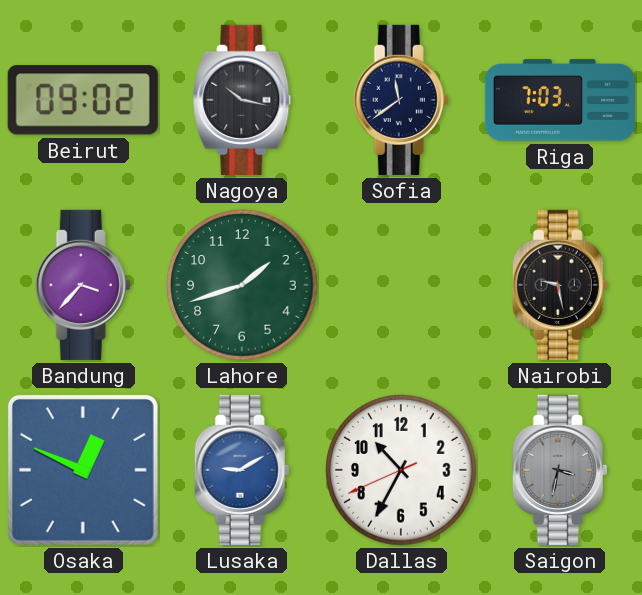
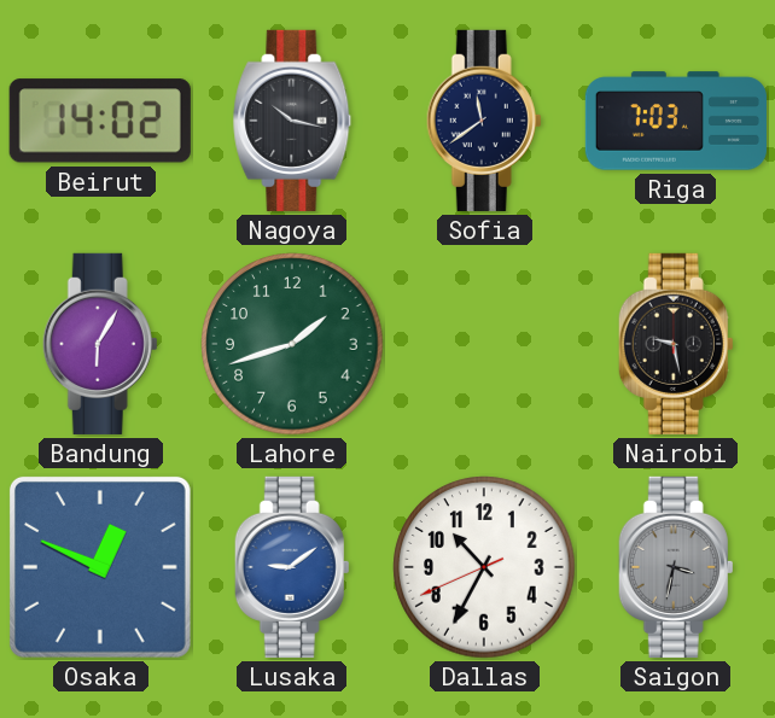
Beirut: 09:02 -> 14:02 (100, 121)
Bandung: 3:37 -> 6:05 (100, 344)
Lusaka: 9:10 -> 9:09 (292, 567)
